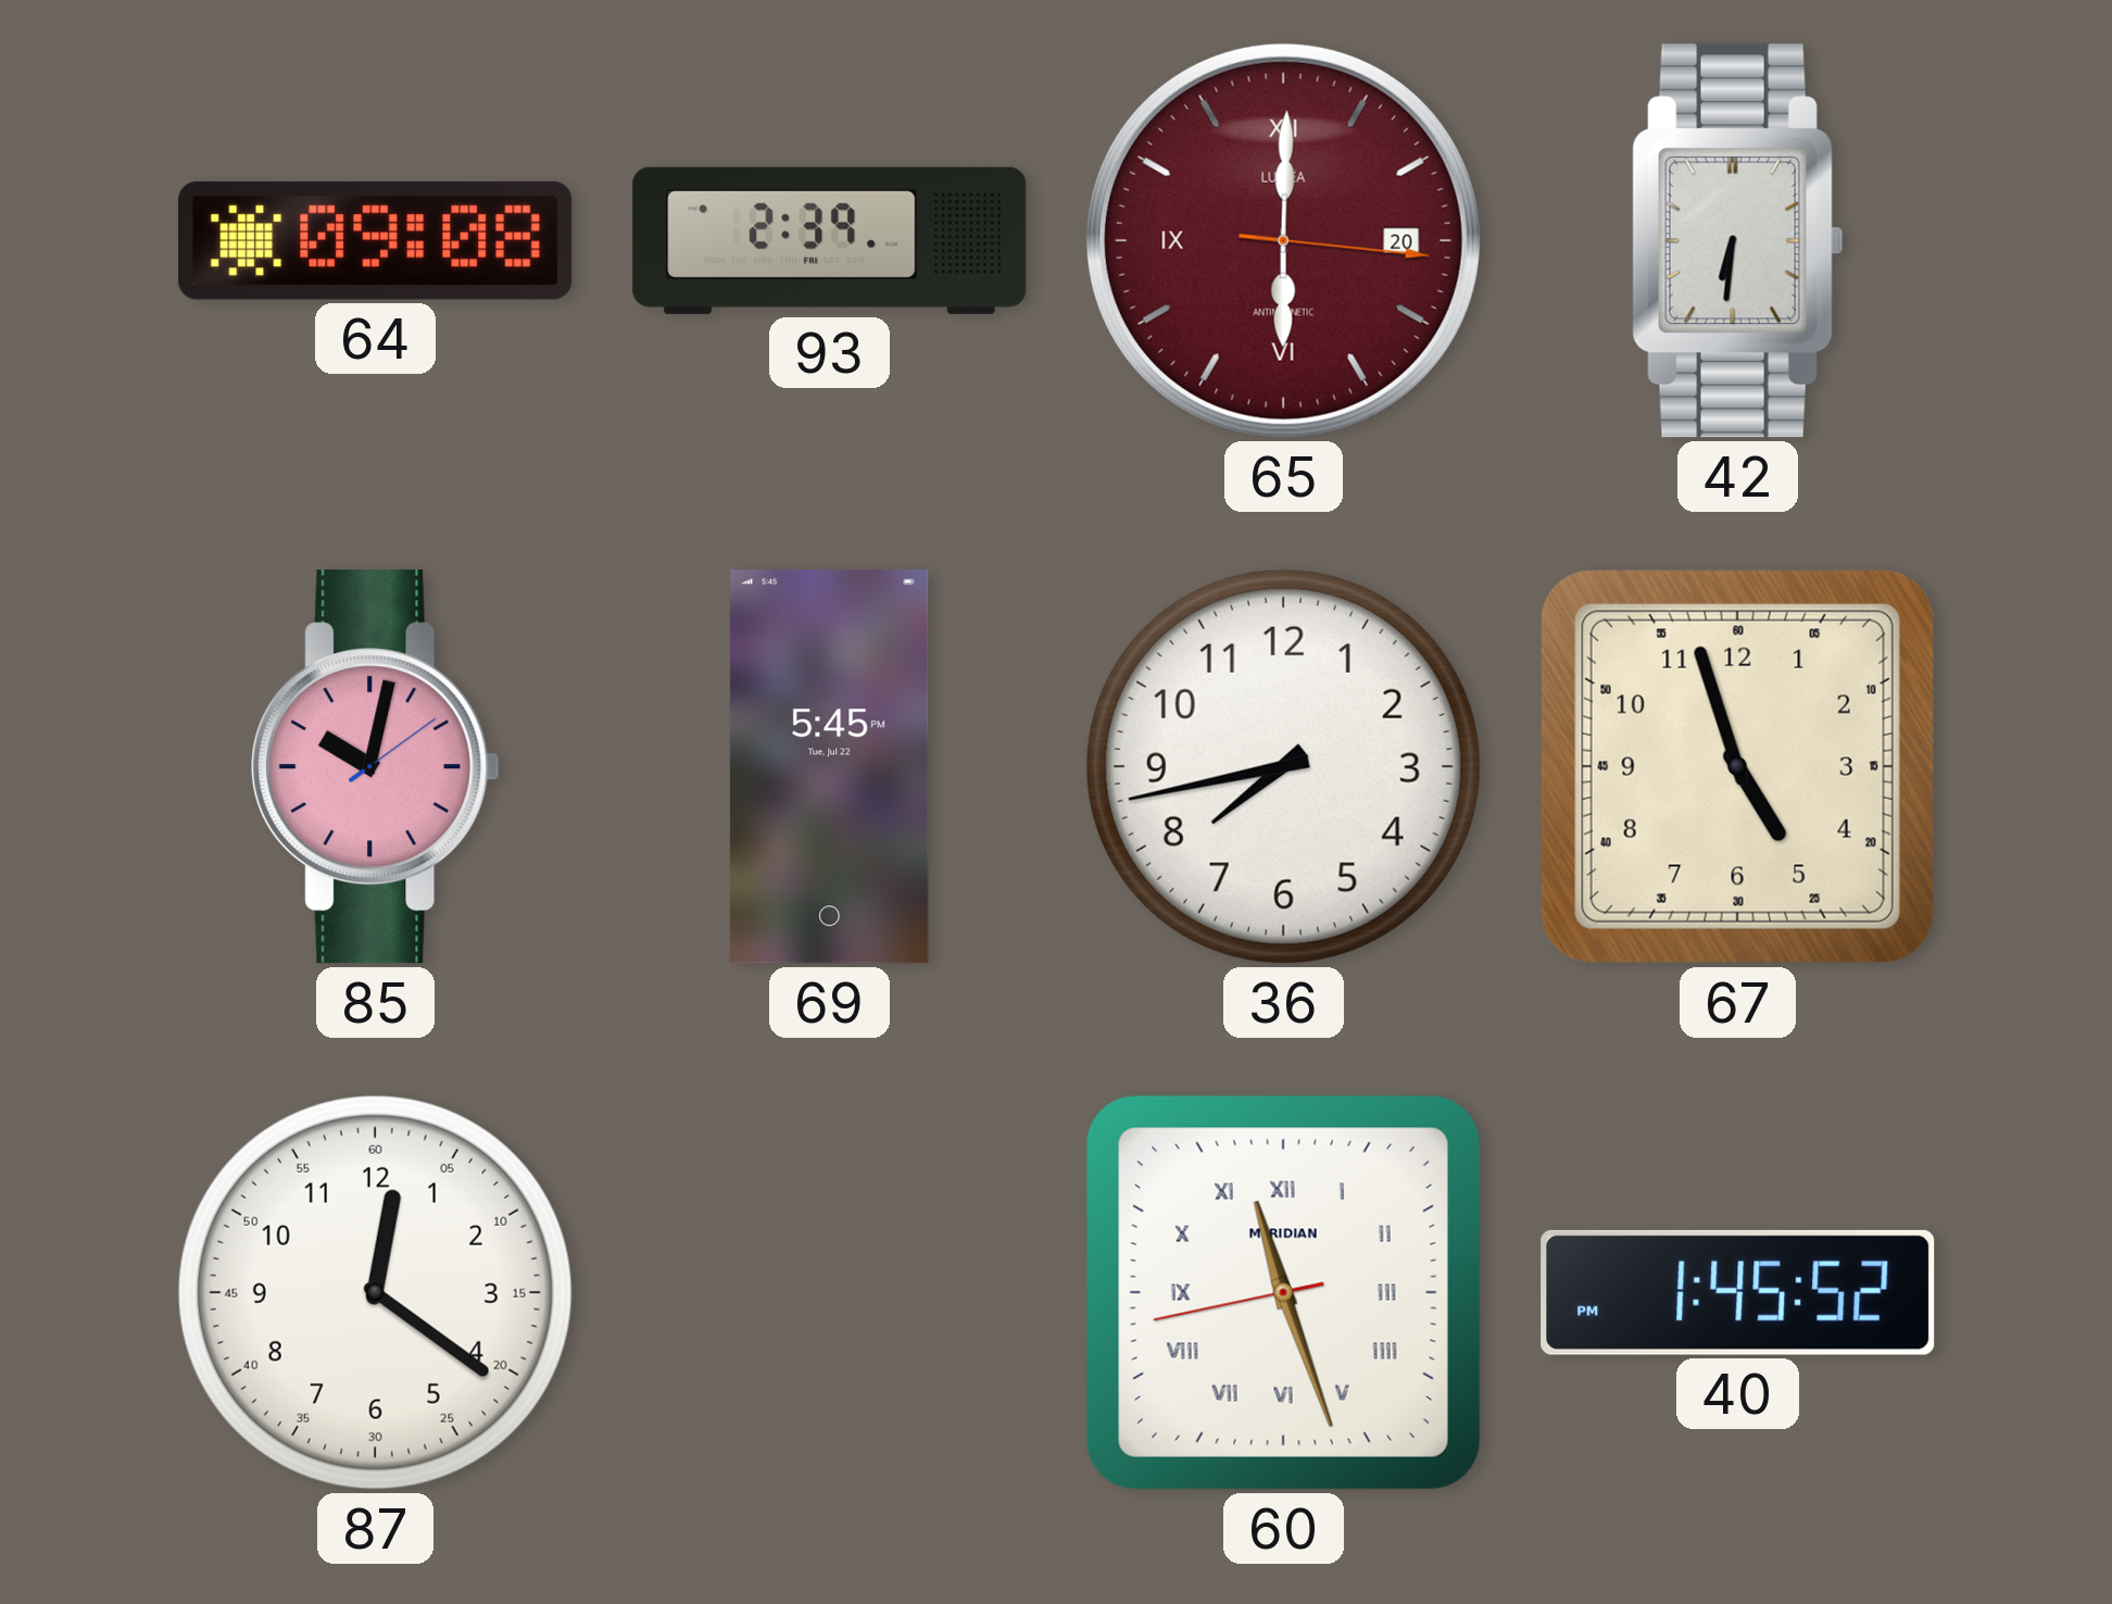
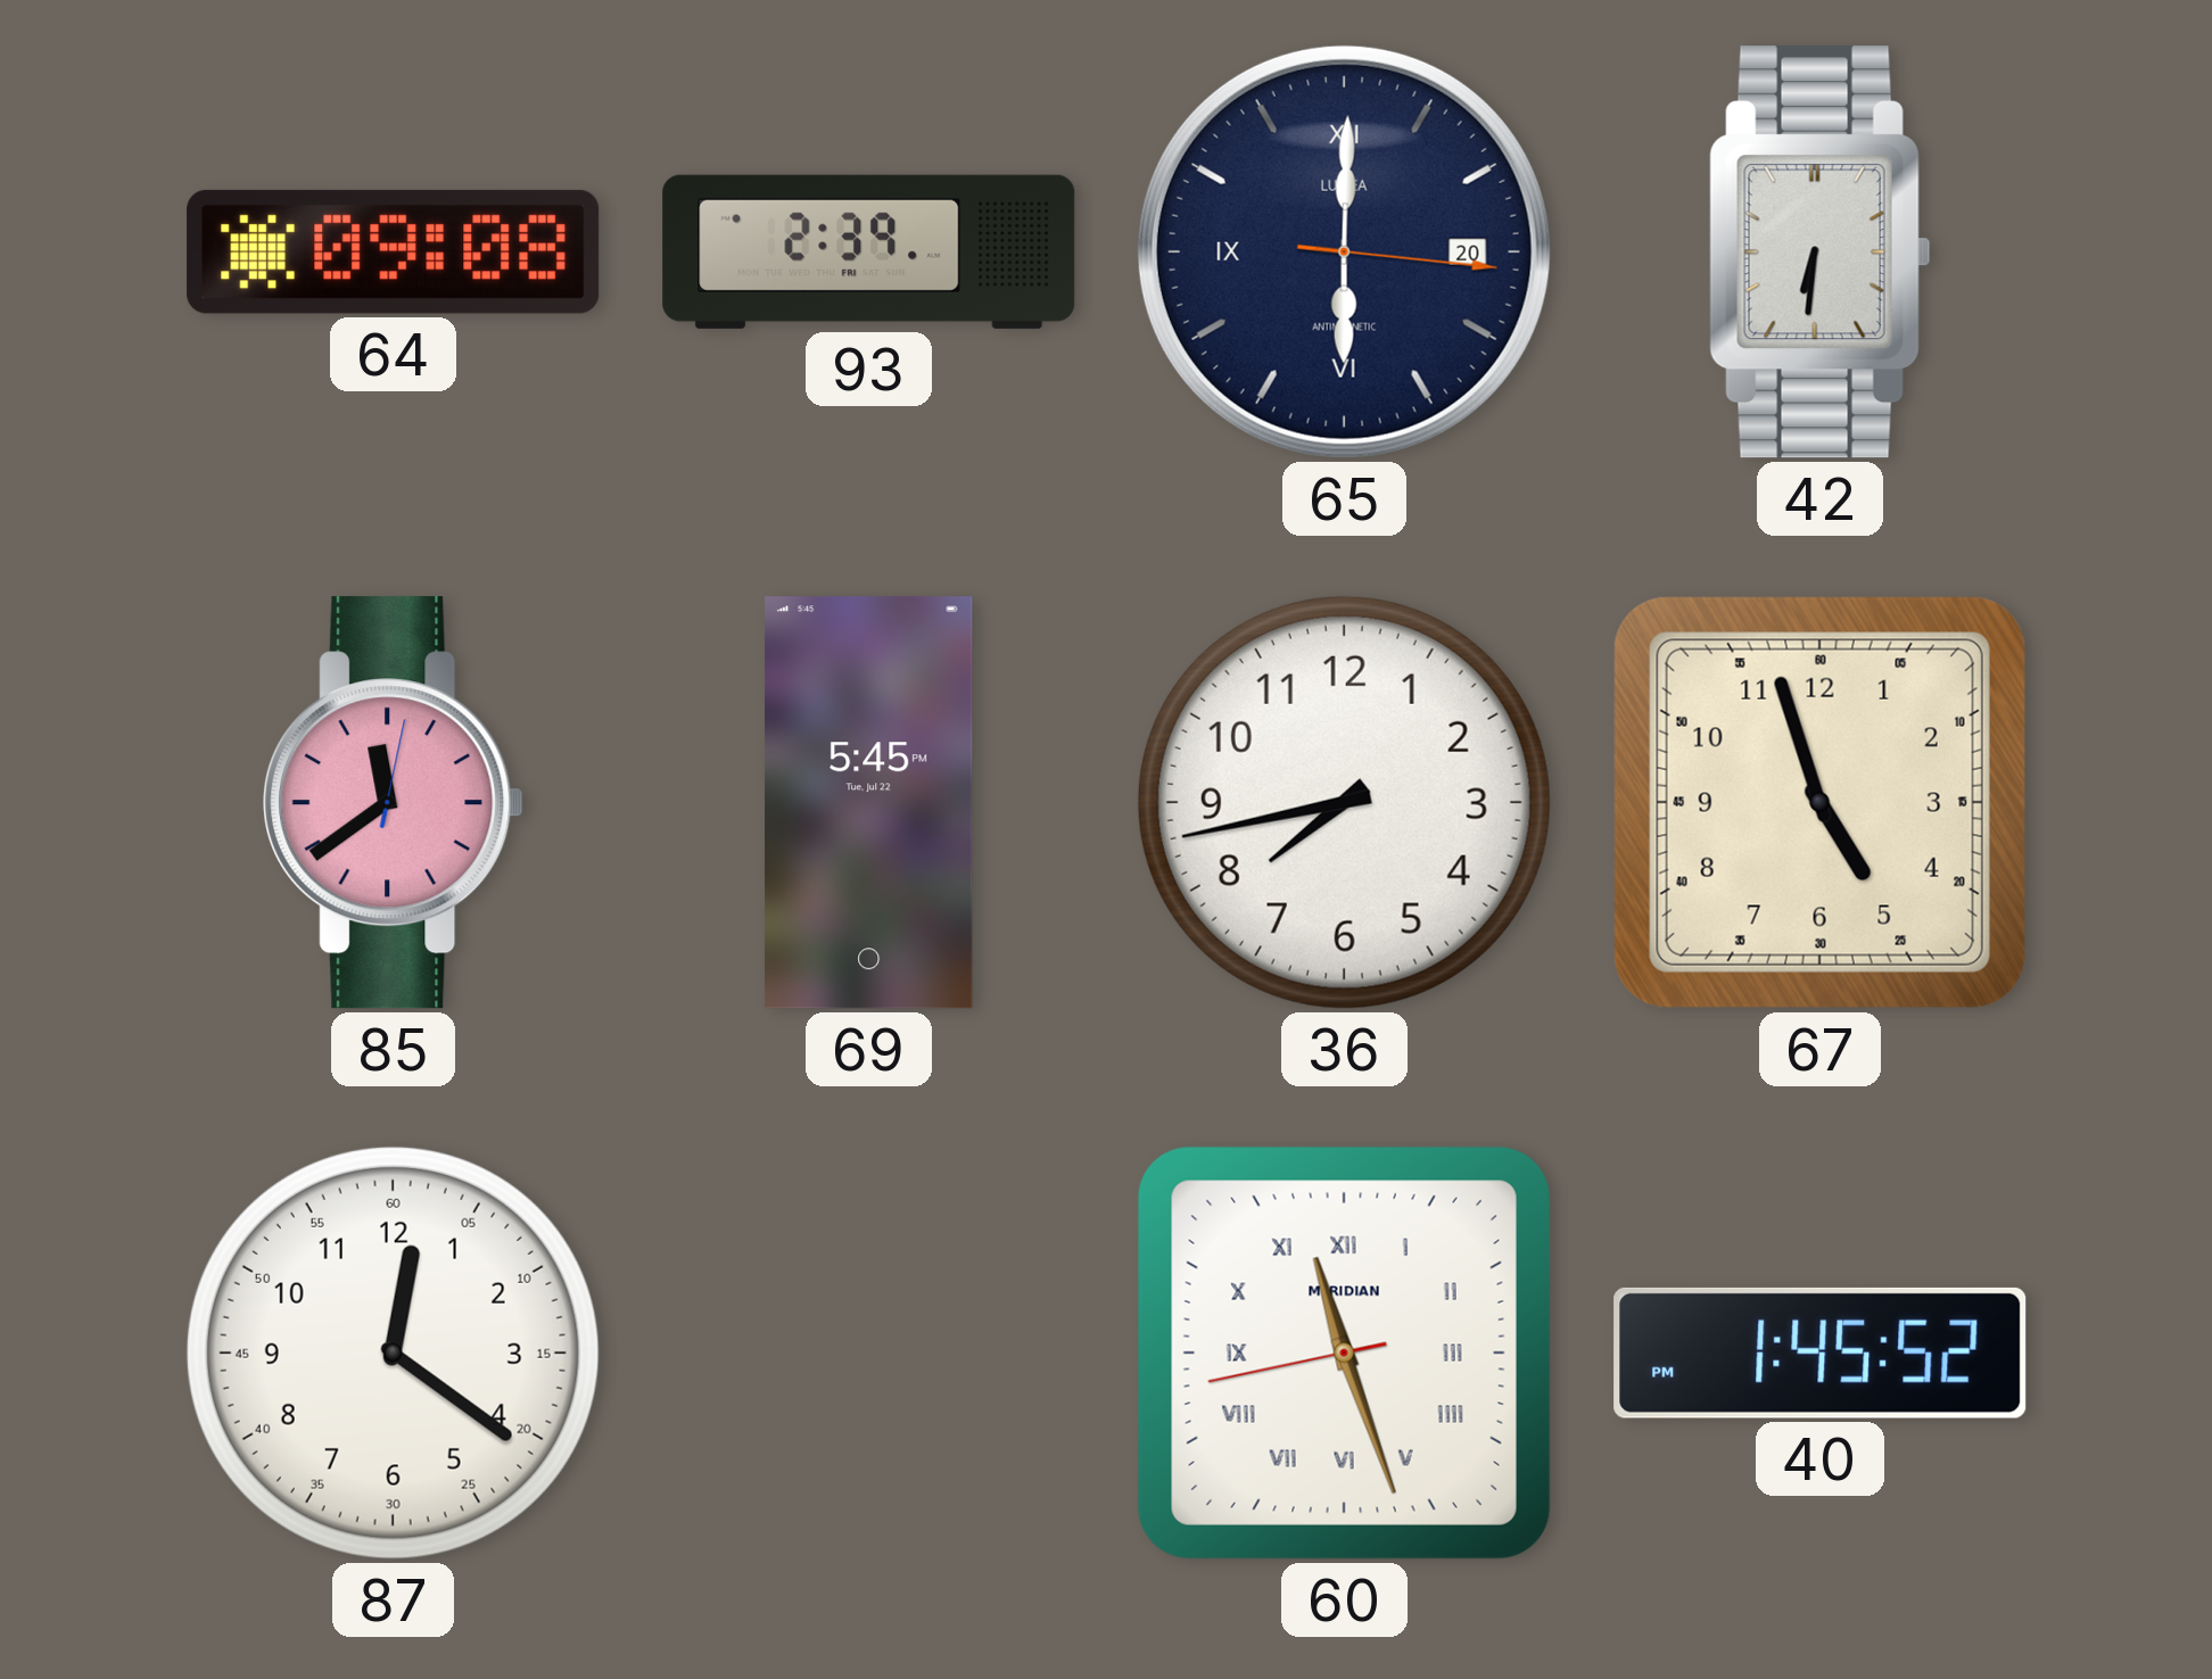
65 dial: burgundy -> navy (1344, 251)
85: 10:02 -> 11:39 (394, 803)
